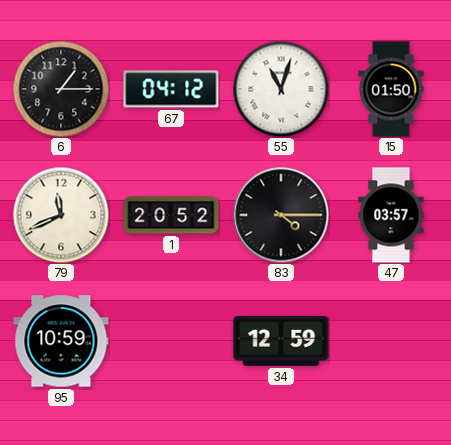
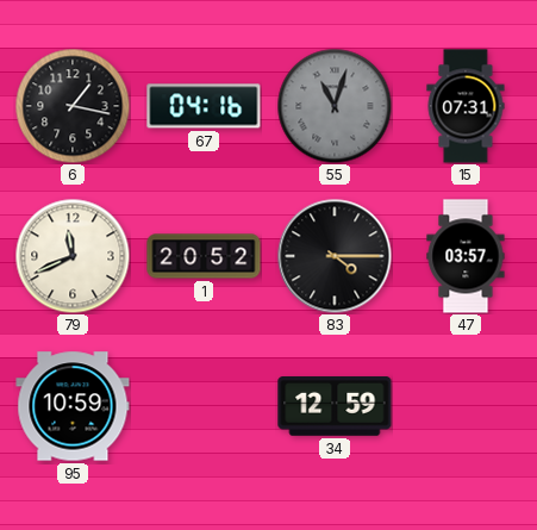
6: 1:15 -> 1:17 (73, 106)
67: 04:12 -> 04:16 (204, 106)
55 dial: white -> grey (335, 106)
15: 01:50 -> 07:31 (466, 106)
